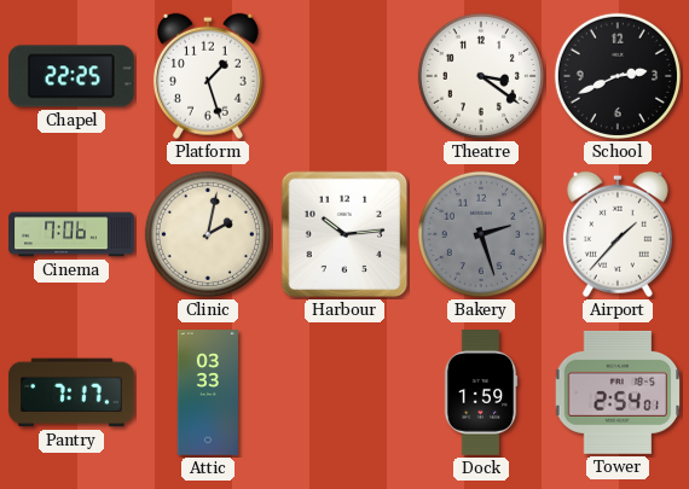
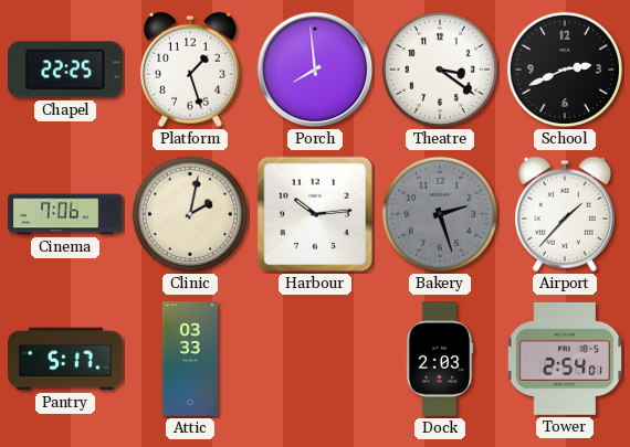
Porch: none -> 7:59 (315, 70)
Pantry: 7:17 -> 5:17 (65, 359)
Dock: 1:59 -> 2:03 (440, 359)
